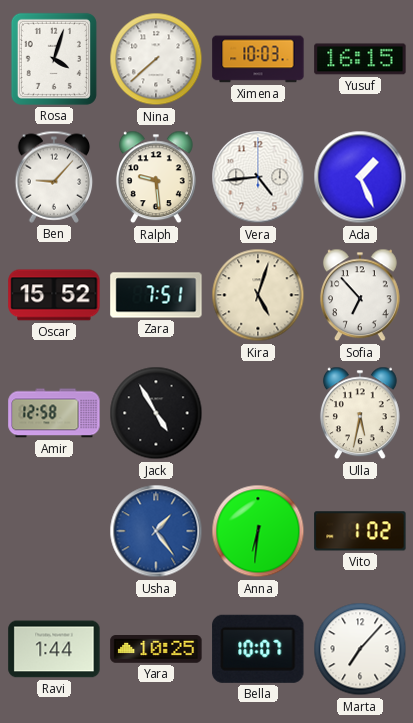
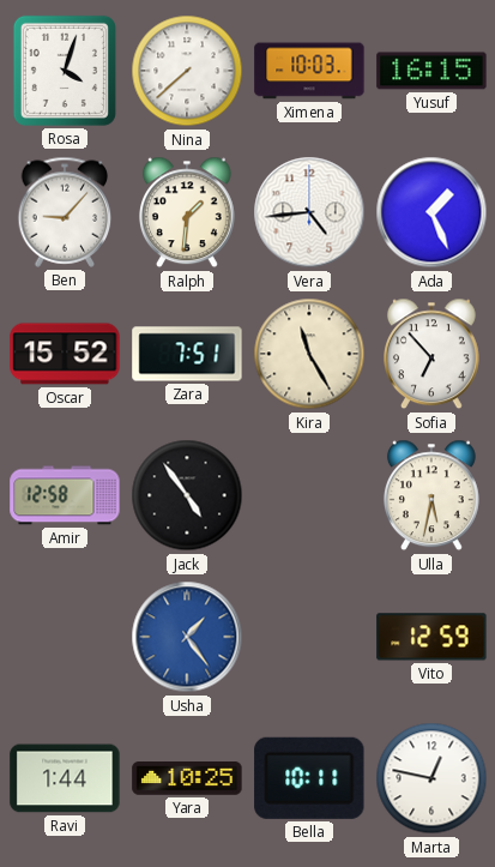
Ralph: 9:29 -> 1:31 (187, 212)
Kira: 5:03 -> 11:25 (309, 354)
Jack: 4:55 -> 4:54 (187, 495)
Anna: 6:31 -> none (258, 531)
Vito: 1:02 -> 12:59 (431, 637)
Bella: 10:07 -> 10:11 (309, 778)
Marta: 7:07 -> 12:47 (431, 778)
